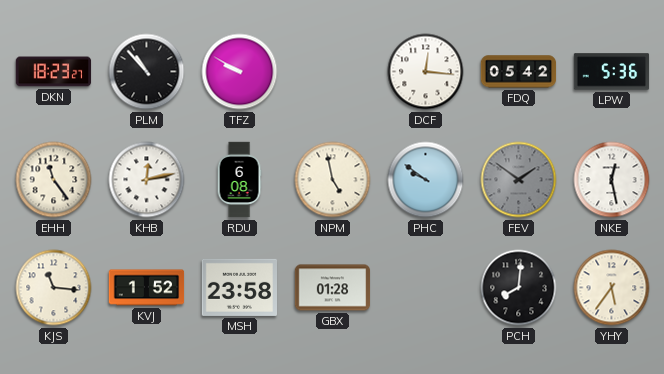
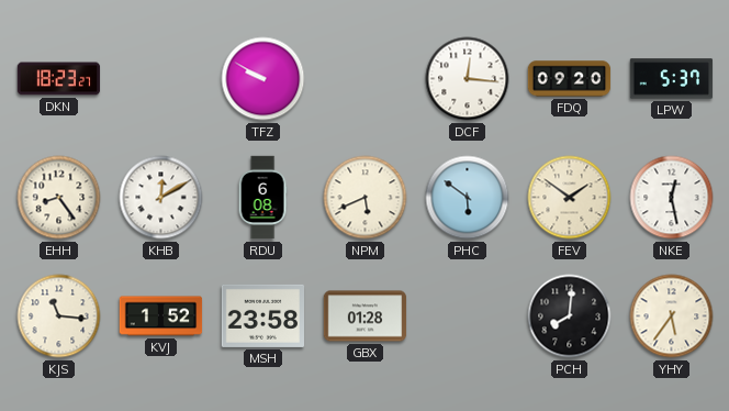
PLM: 10:53 -> none (147, 72)
FDQ: 05:42 -> 09:20 (570, 79)
LPW: 5:36 -> 5:37 (672, 79)
EHH: 11:24 -> 8:24 (59, 198)
KHB: 12:13 -> 12:10 (161, 198)
NPM: 4:58 -> 5:41 (366, 198)
PHC: 9:51 -> 5:51 (468, 198)
FEV dial: grey -> cream (570, 198)
